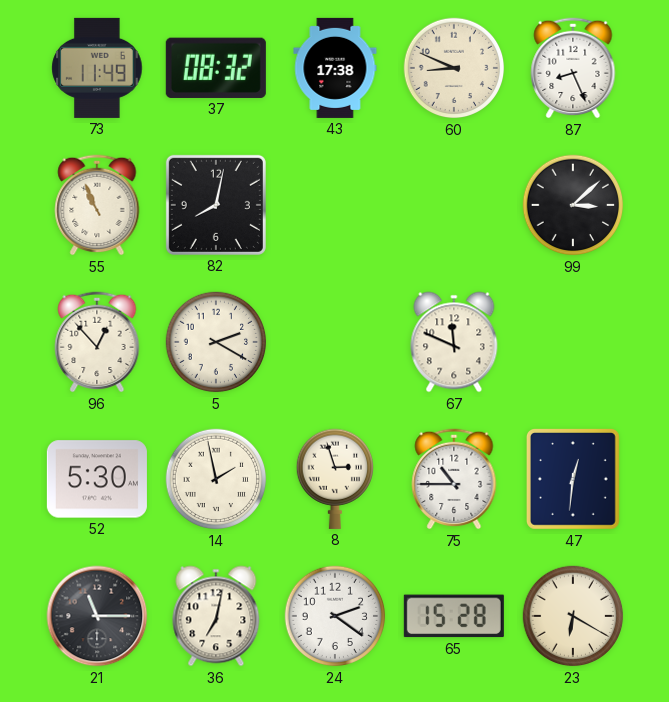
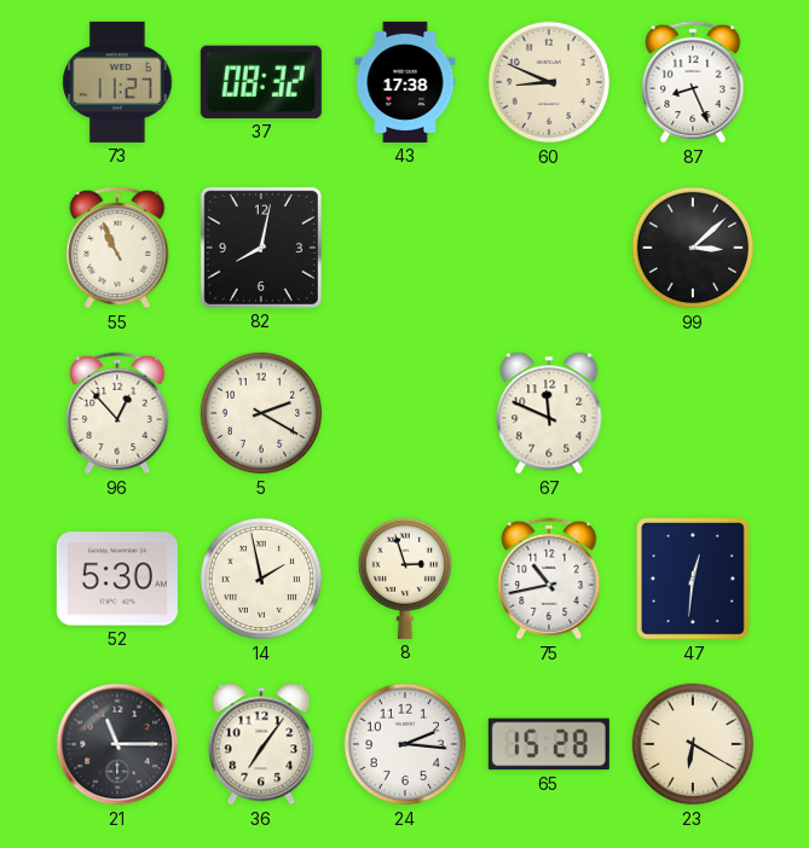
73: 11:49 -> 11:27 (117, 82)
75: 10:45 -> 10:43 (549, 579)
36: 7:02 -> 7:06 (261, 744)
24: 2:21 -> 2:16 (405, 744)
